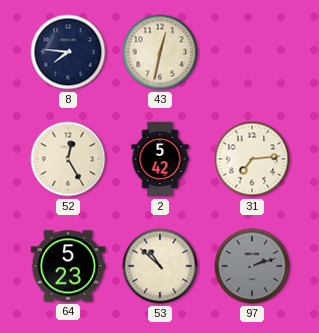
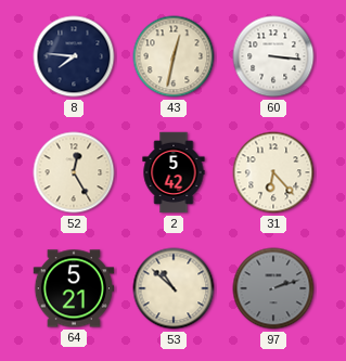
60: none -> 3:16 (273, 56)
31: 7:14 -> 6:23 (273, 172)
64: 5:23 -> 5:21 (74, 288)
